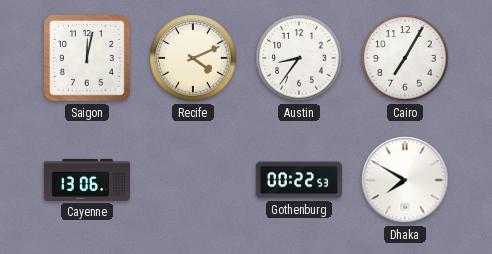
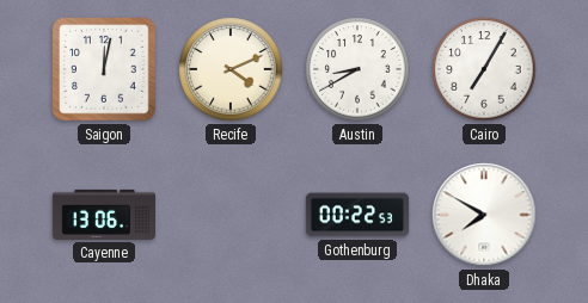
Austin: 8:36 -> 8:40 (357, 69)
